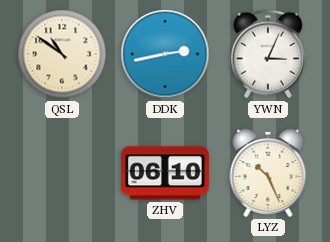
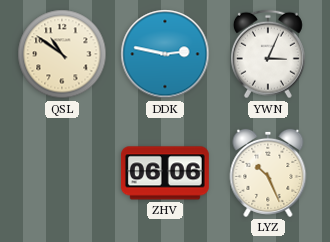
DDK: 2:43 -> 2:47 (165, 54)
ZHV: 06:10 -> 06:06 (165, 173)
